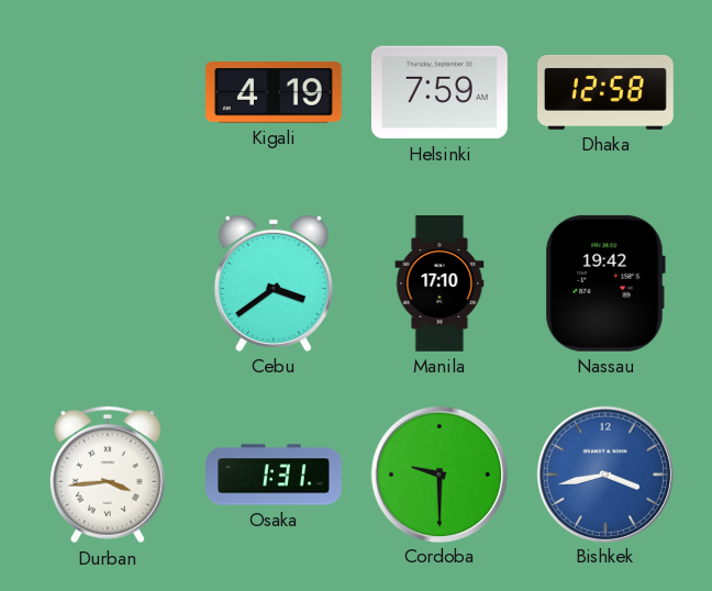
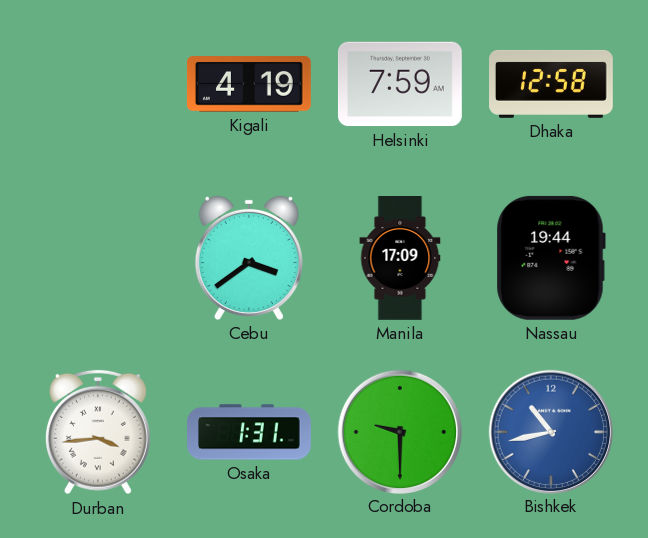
Manila: 17:10 -> 17:09 (400, 259)
Nassau: 19:42 -> 19:44 (551, 258)
Bishkek: 3:43 -> 10:43 (550, 431)
